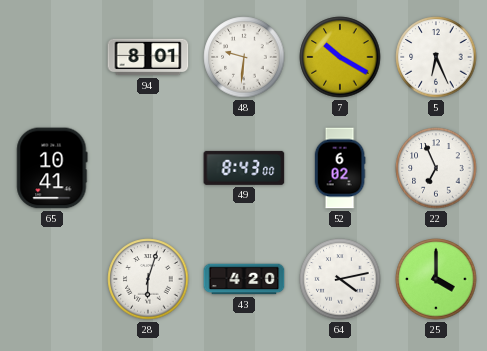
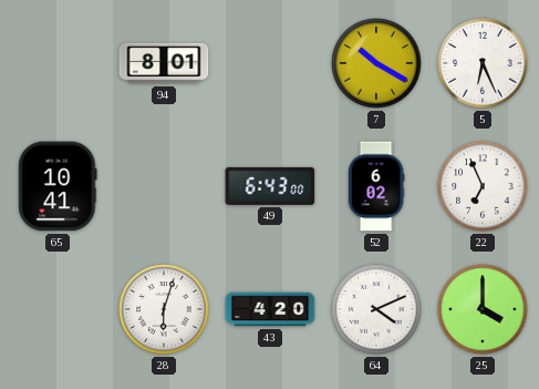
48: 9:31 -> none (244, 57)
49: 8:43 -> 6:43 (270, 186)
64: 4:13 -> 4:11 (376, 309)
